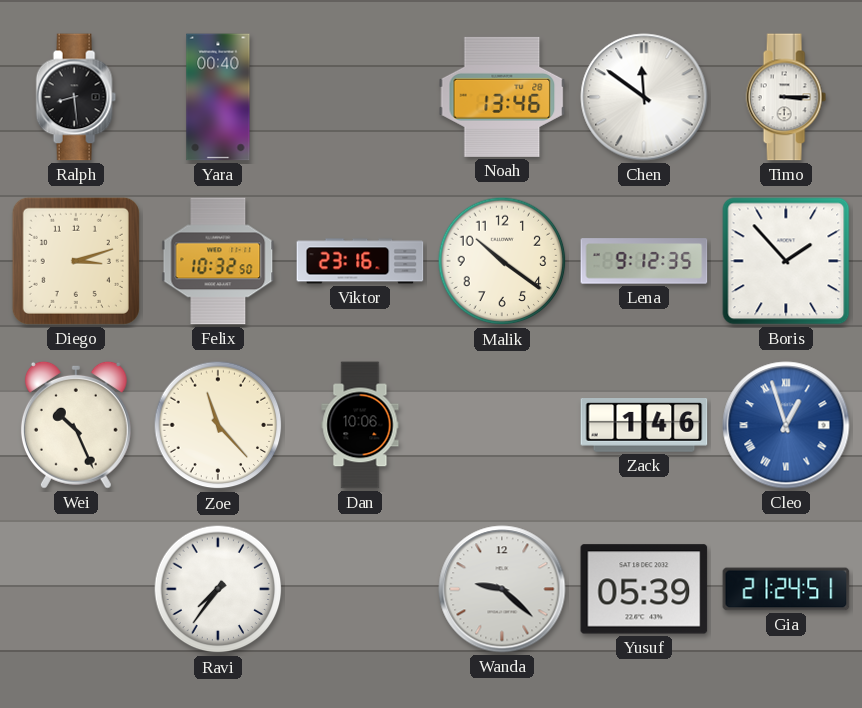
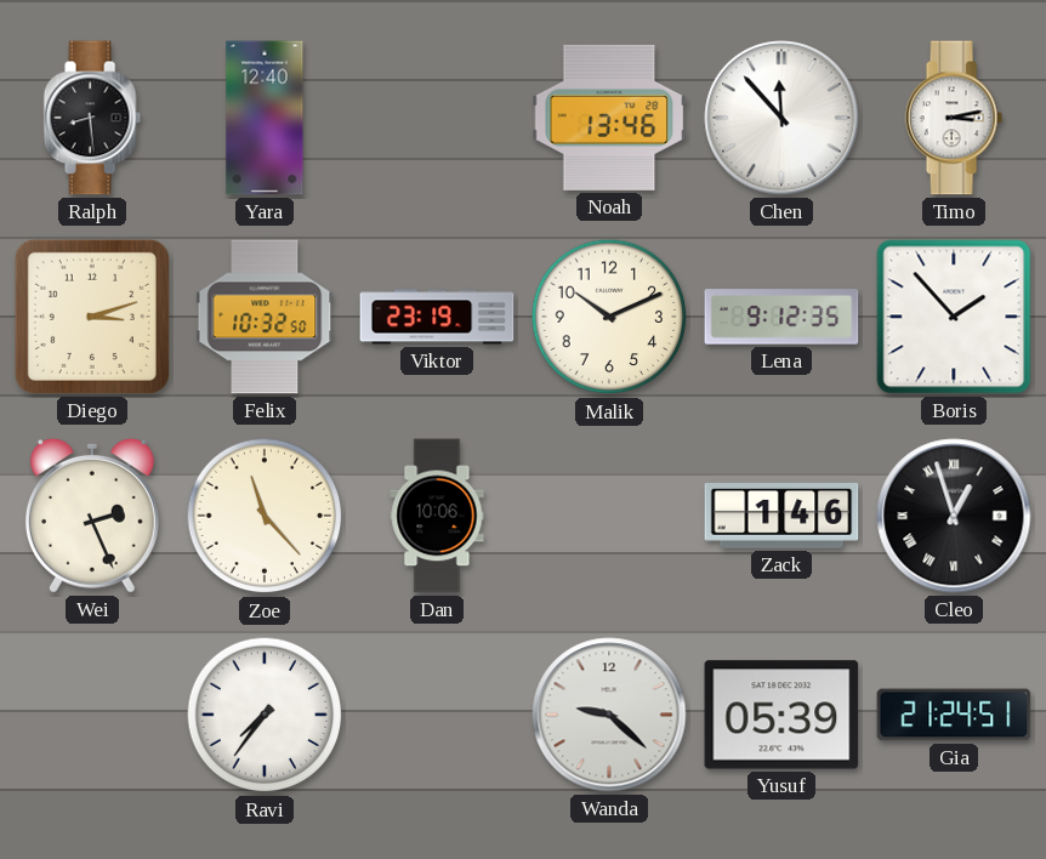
Yara: 00:40 -> 12:40 (265, 118)
Chen: 11:51 -> 11:53 (781, 118)
Timo: 3:15 -> 3:13 (954, 118)
Viktor: 23:16 -> 23:19 (437, 317)
Malik: 10:21 -> 10:11 (609, 317)
Wei: 10:26 -> 2:26 (92, 516)
Cleo dial: blue -> black (954, 516)
